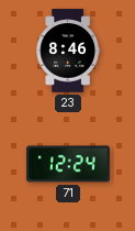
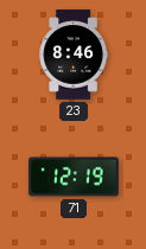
71: 12:24 -> 12:19 (74, 177)
